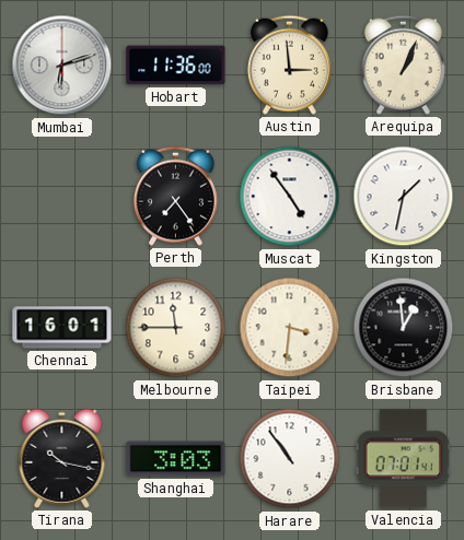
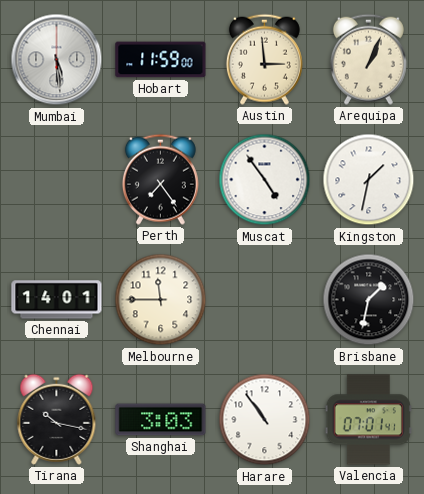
Mumbai: 6:12 -> 5:29 (57, 60)
Hobart: 11:36 -> 11:59 (161, 60)
Chennai: 16:01 -> 14:01 (57, 300)
Taipei: 3:31 -> none (290, 328)
Brisbane: 12:59 -> 1:32 (369, 300)
